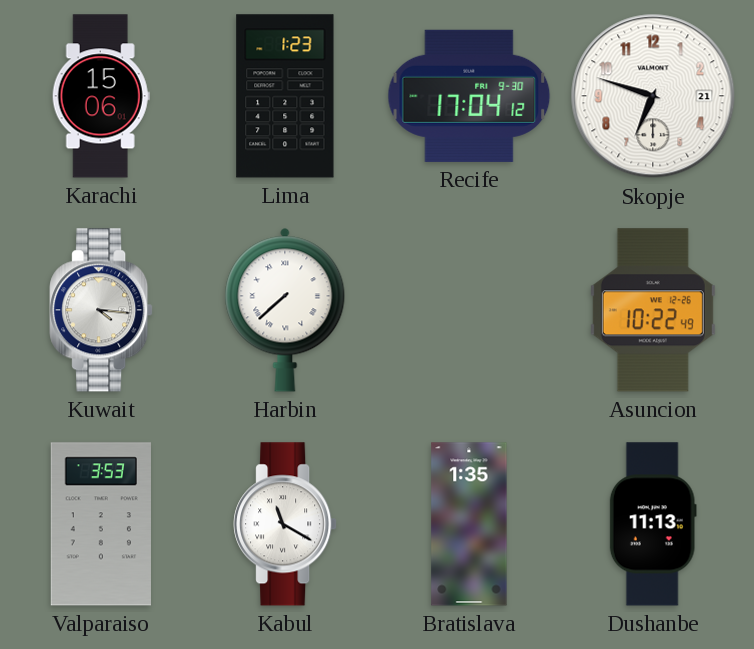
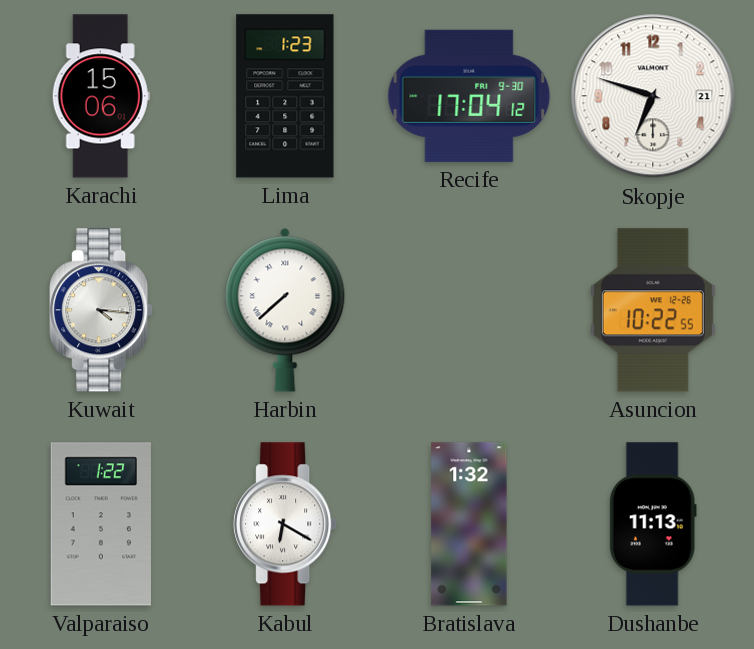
Asuncion: 10:22:49 -> 10:22:55 (653, 310)
Valparaiso: 3:53 -> 1:22 (101, 524)
Kabul: 11:20 -> 6:20 (285, 524)
Bratislava: 1:35 -> 1:32 (469, 524)
